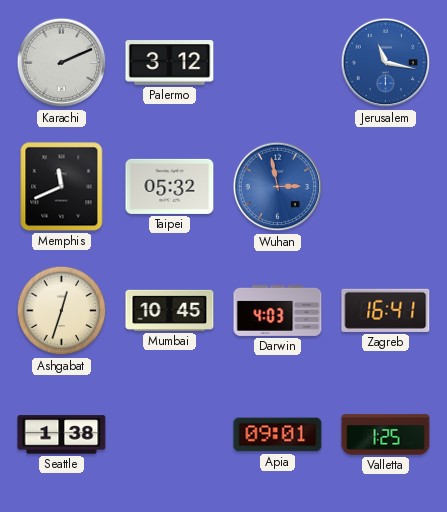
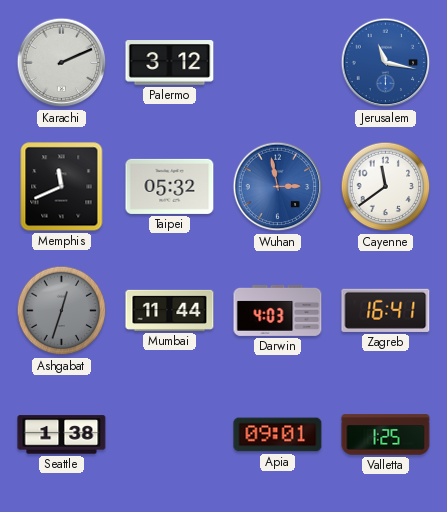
Cayenne: none -> 11:39 (386, 187)
Ashgabat dial: cream -> grey (62, 311)
Mumbai: 10:45 -> 11:44 (170, 310)
